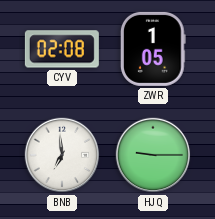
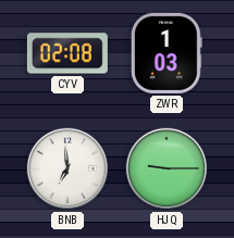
ZWR: 1:05 -> 1:03 (167, 53)
